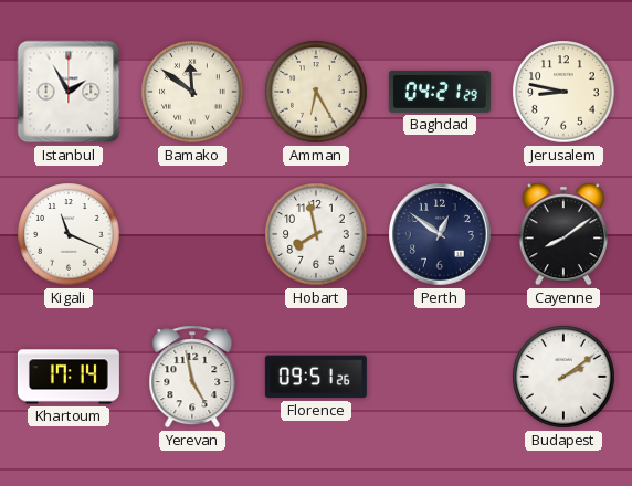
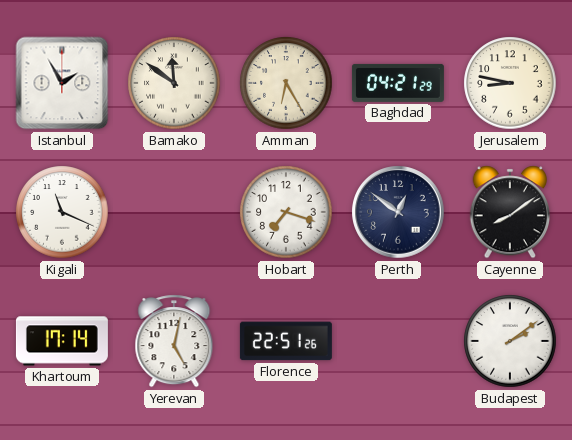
Hobart: 7:58 -> 7:18 (286, 212)
Yerevan: 4:58 -> 5:02 (174, 341)
Florence: 09:51 -> 22:51 (286, 341)
